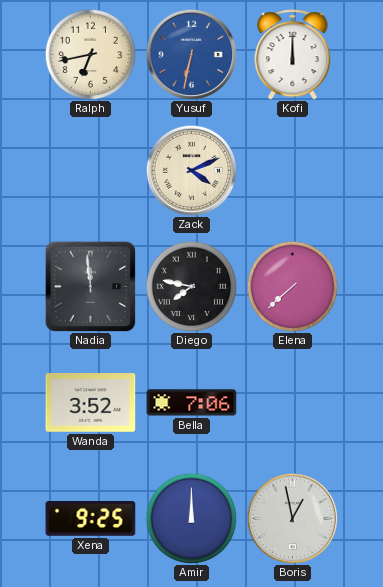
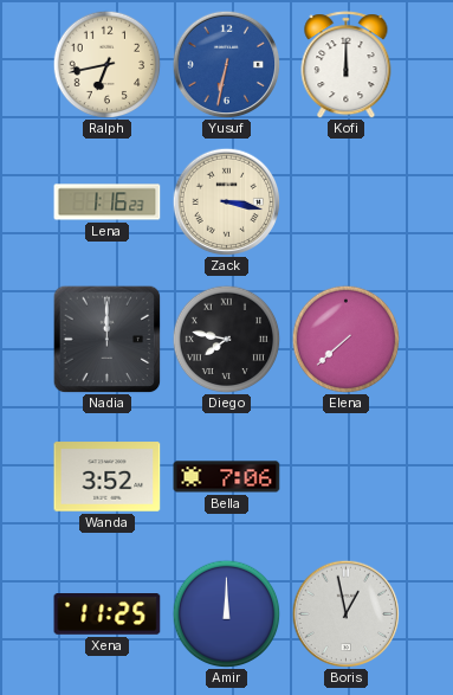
Lena: none -> 1:16 (108, 202)
Zack: 4:11 -> 3:17 (226, 201)
Nadia: 11:59 -> 12:00 (106, 339)
Xena: 9:25 -> 11:25 (108, 614)
